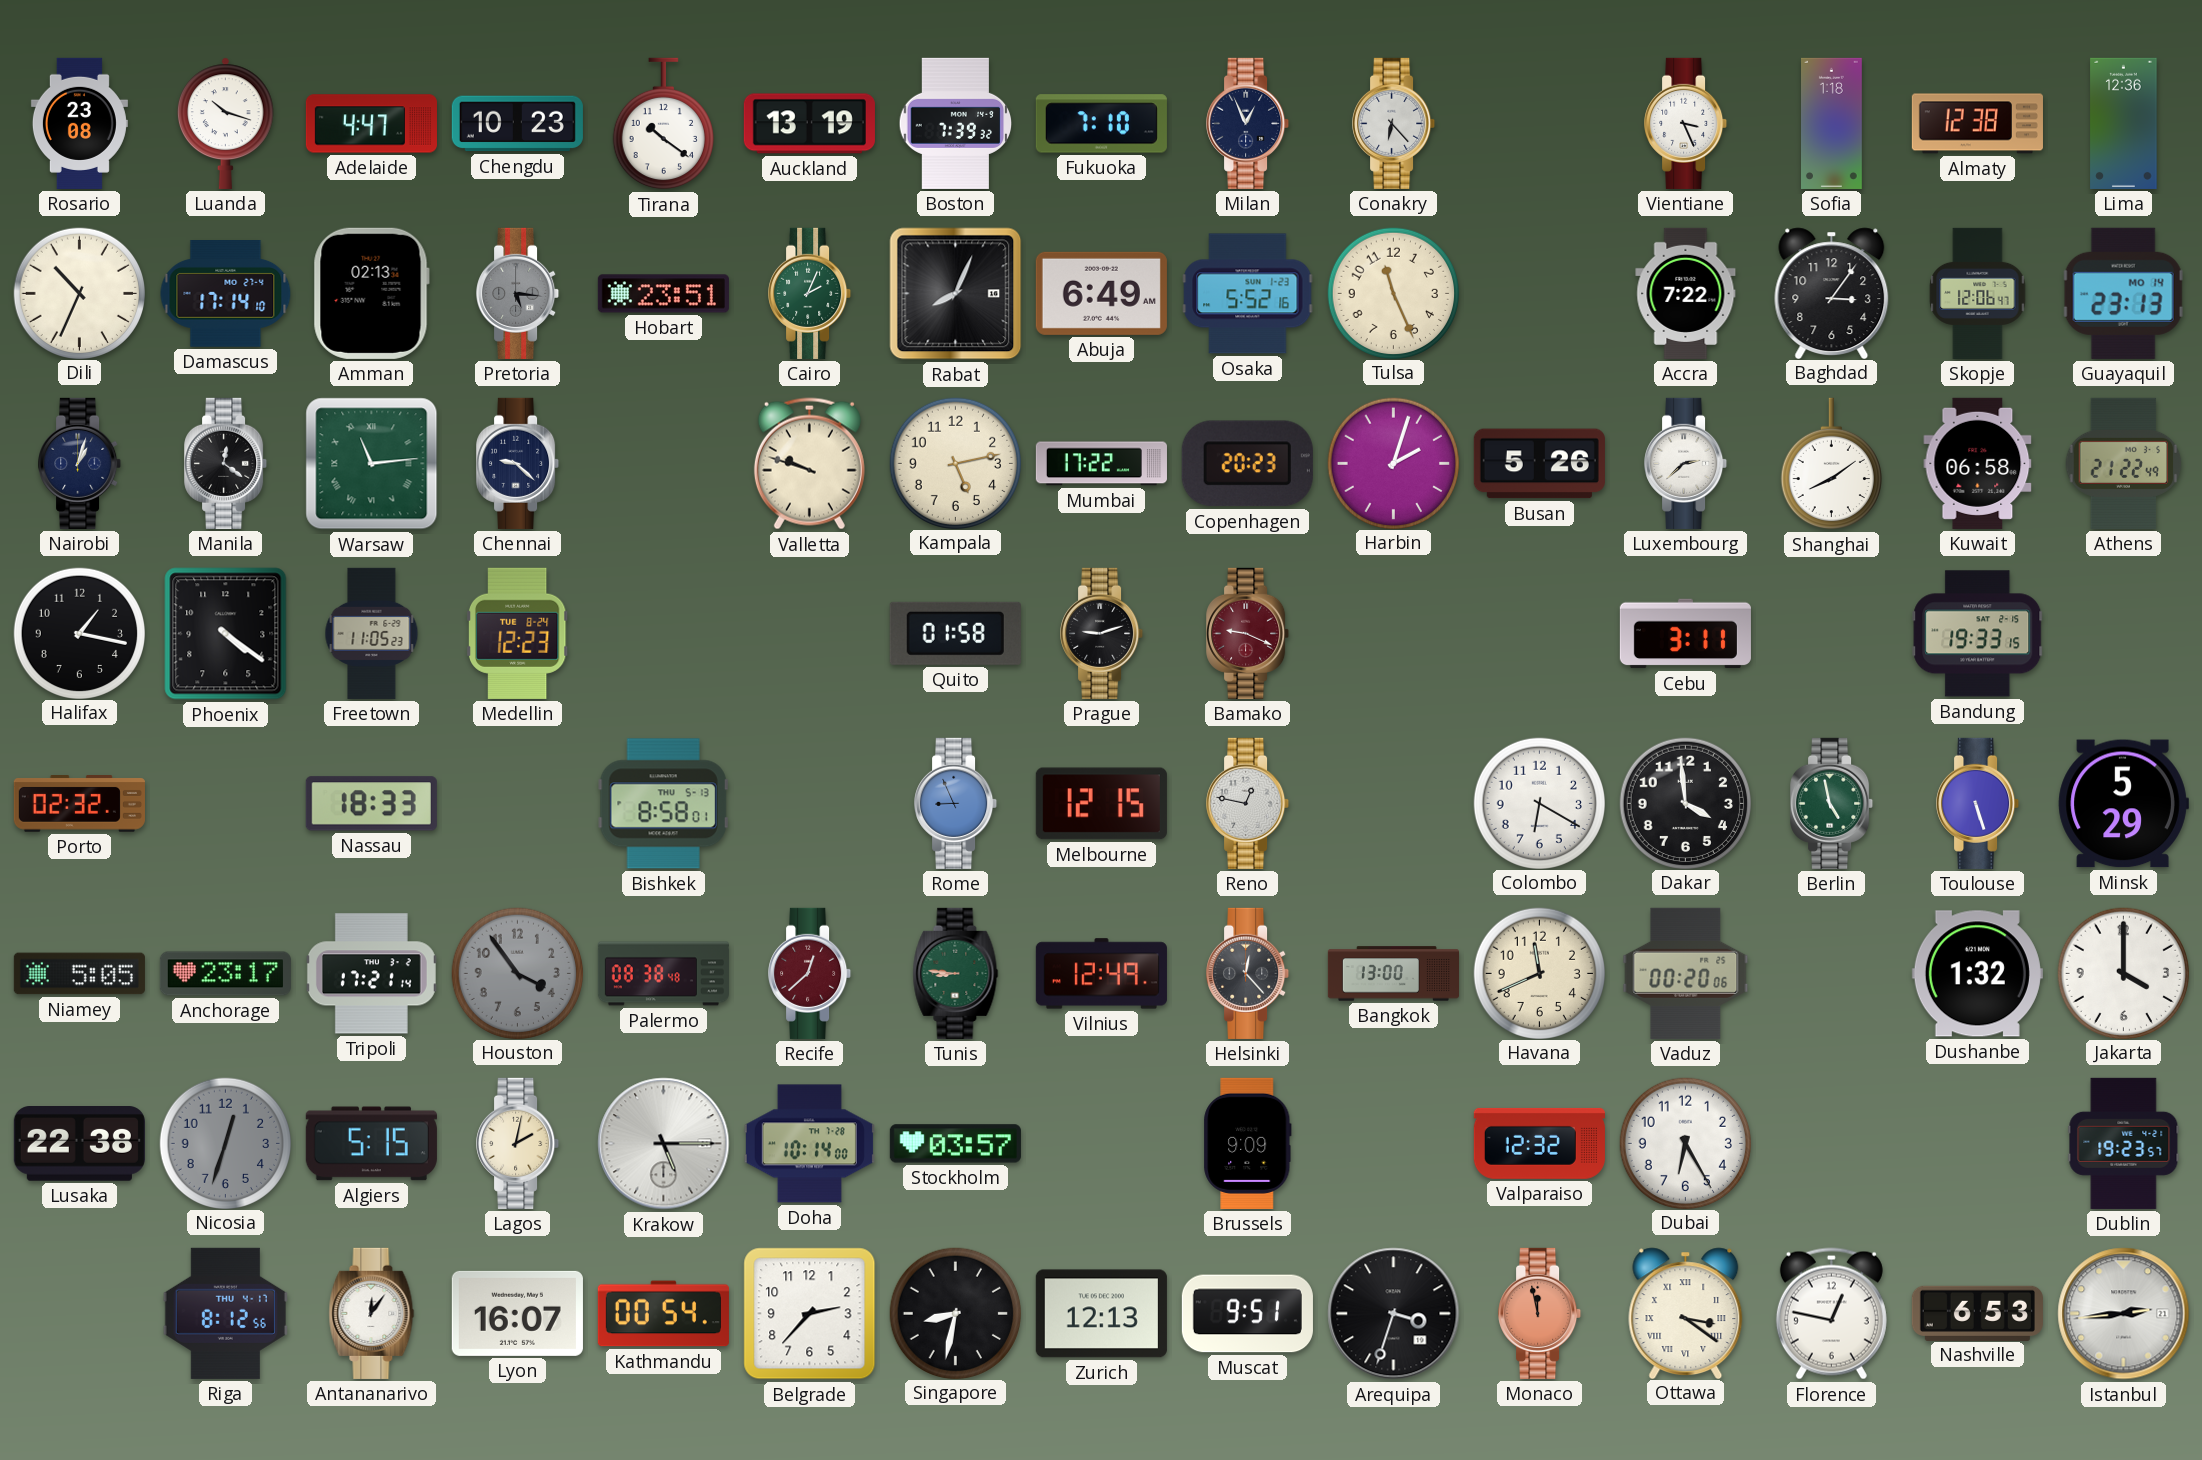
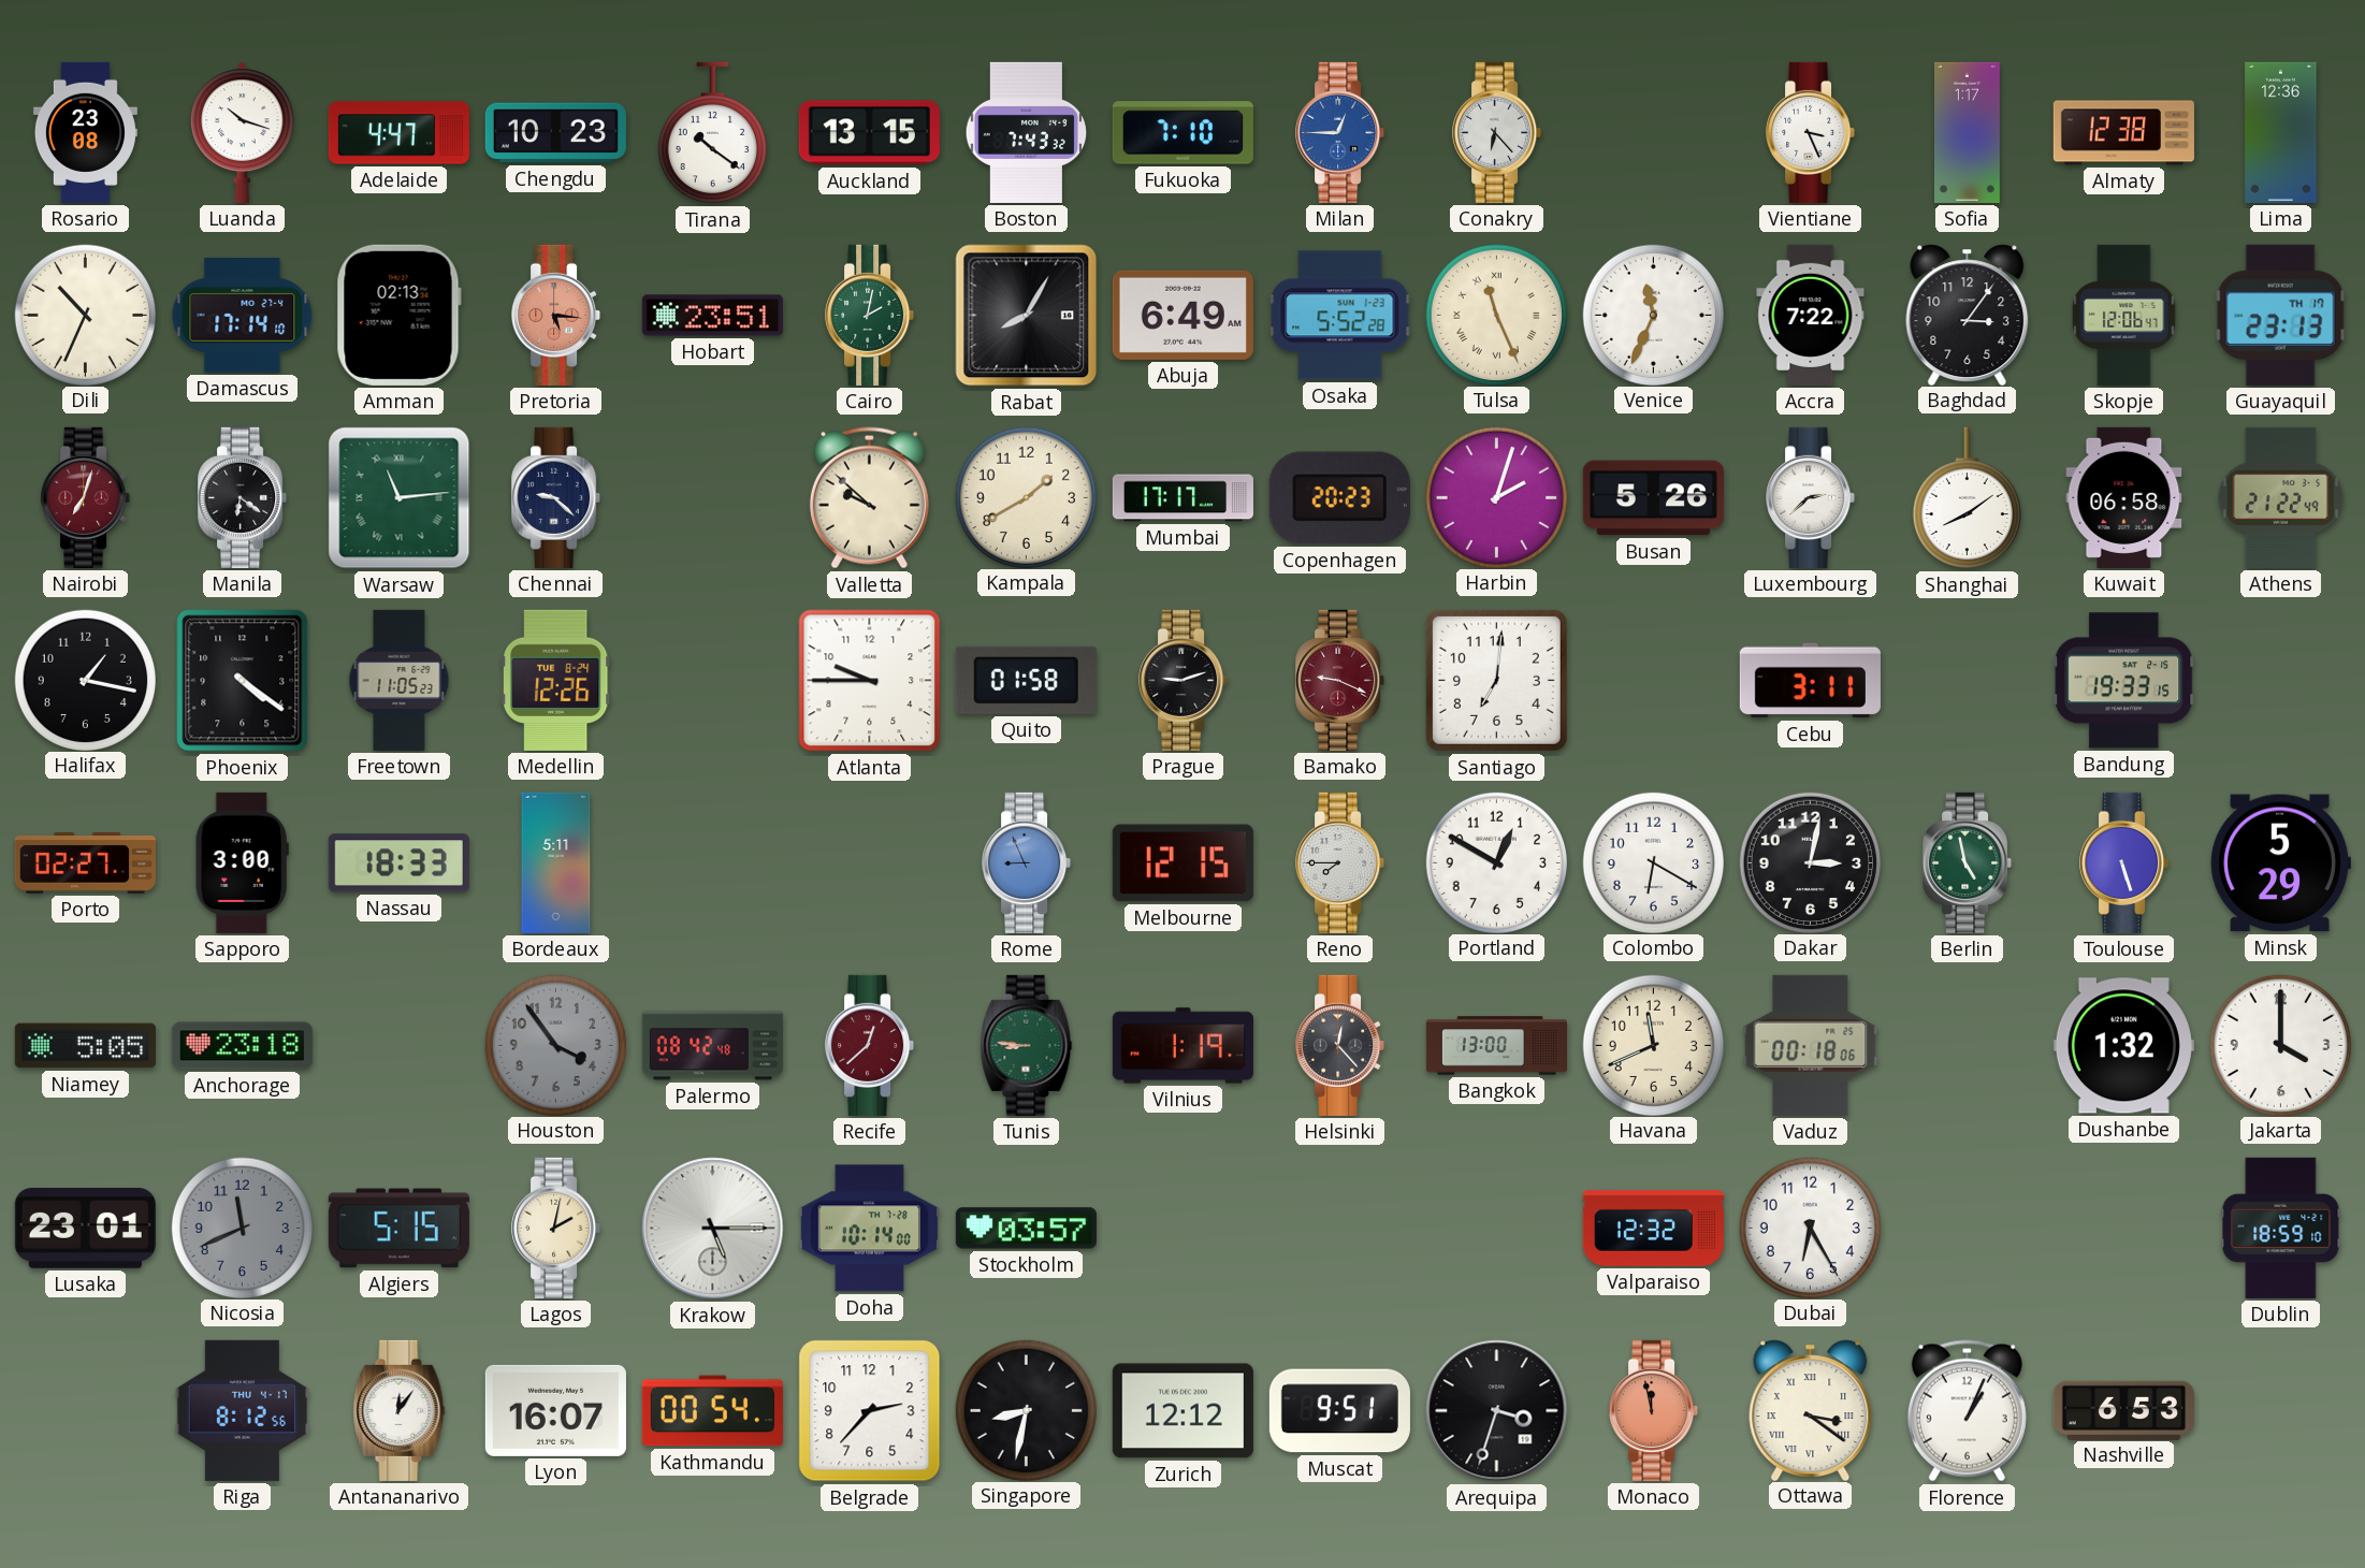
Auckland: 13:19 -> 13:15 (869, 133)
Boston: 7:39 -> 7:43 (1027, 132)
Milan: 12:56 -> 12:45 (1340, 132)
Milan dial: navy -> blue (1340, 132)
Sofia: 1:18 -> 1:17 (1968, 132)
Pretoria dial: grey -> salmon (556, 315)
Cairo: 2:04 -> 2:02 (870, 315)
Rabat: 8:04 -> 8:05 (1027, 316)
Osaka: 5:52:16 -> 5:52:28 (1340, 316)
Tulsa numerals: Arabic -> Roman (1496, 315)
Venice: none -> 11:34 (1653, 315)
Guayaquil date: MO 14 -> TH 17 (2280, 315)
Nairobi: 1:03 -> 7:03 (86, 497)
Nairobi dial: navy -> burgundy (86, 497)
Manila: 12:21 -> 6:21 (243, 497)
Valletta: 9:48 -> 9:52 (869, 498)
Kampala: 5:13 -> 1:40 (1026, 497)
Mumbai: 17:22 -> 17:17 (1182, 498)
Medellin: 12:23 -> 12:26 (555, 680)
Atlanta: none -> 9:45 (870, 681)
Santiago: none -> 7:01 (1496, 680)
Porto: 02:32 -> 02:27 (85, 863)
Sapporo: none -> 3:00 (242, 862)
Bordeaux: none -> 5:11 (556, 862)
Bishkek: 8:58 -> none (663, 804)
Reno: 12:47 -> 7:45 (1340, 862)
Portland: none -> 12:50 (1496, 862)
Dakar: 3:59 -> 3:02 (1810, 862)
Anchorage: 23:17 -> 23:18 (242, 1046)
Tripoli: 17:21 -> none (371, 974)
Palermo: 08:38 -> 08:42 (712, 1046)
Vilnius: 12:49 -> 1:19 (1182, 1046)
Vaduz: 00:20 -> 00:18 (1811, 1045)
Lusaka: 22:38 -> 23:01 (85, 1229)
Nicosia: 12:33 -> 11:41 (242, 1228)
Brussels: 9:09 -> none (1248, 1143)
Dublin: 19:23 -> 18:59 (2281, 1228)
Zurich: 12:13 -> 12:12 (1182, 1411)
Florence: 12:47 -> 1:04 (1967, 1411)
Istanbul: 2:44 -> none (2124, 1314)
